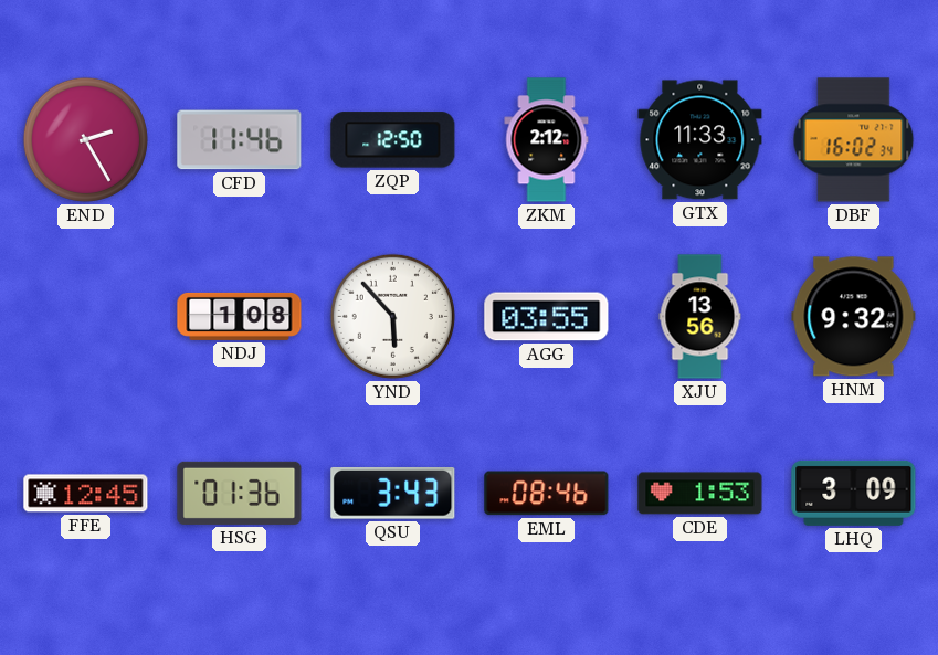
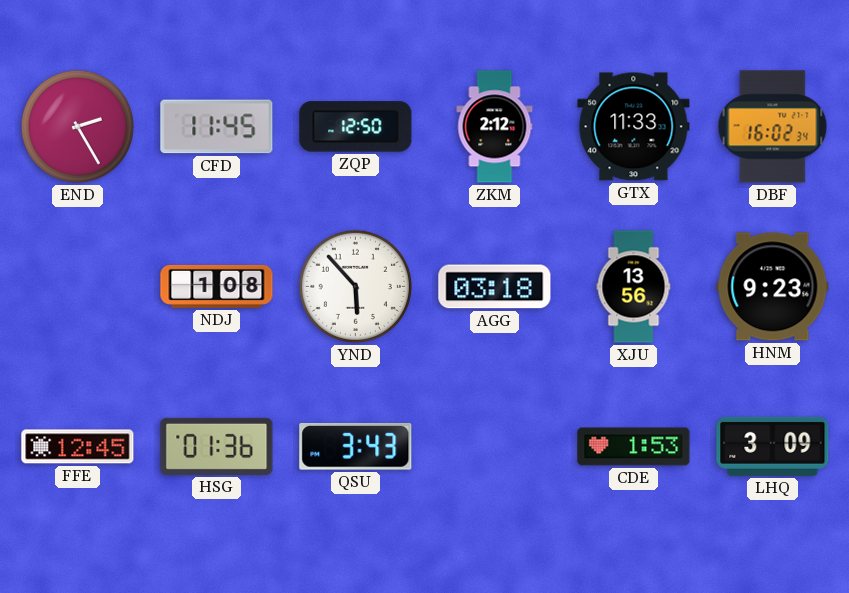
CFD: 11:46 -> 11:45 (217, 127)
AGG: 03:55 -> 03:18 (495, 287)
HNM: 9:32 -> 9:23 (773, 287)
EML: 08:46 -> none (547, 494)
